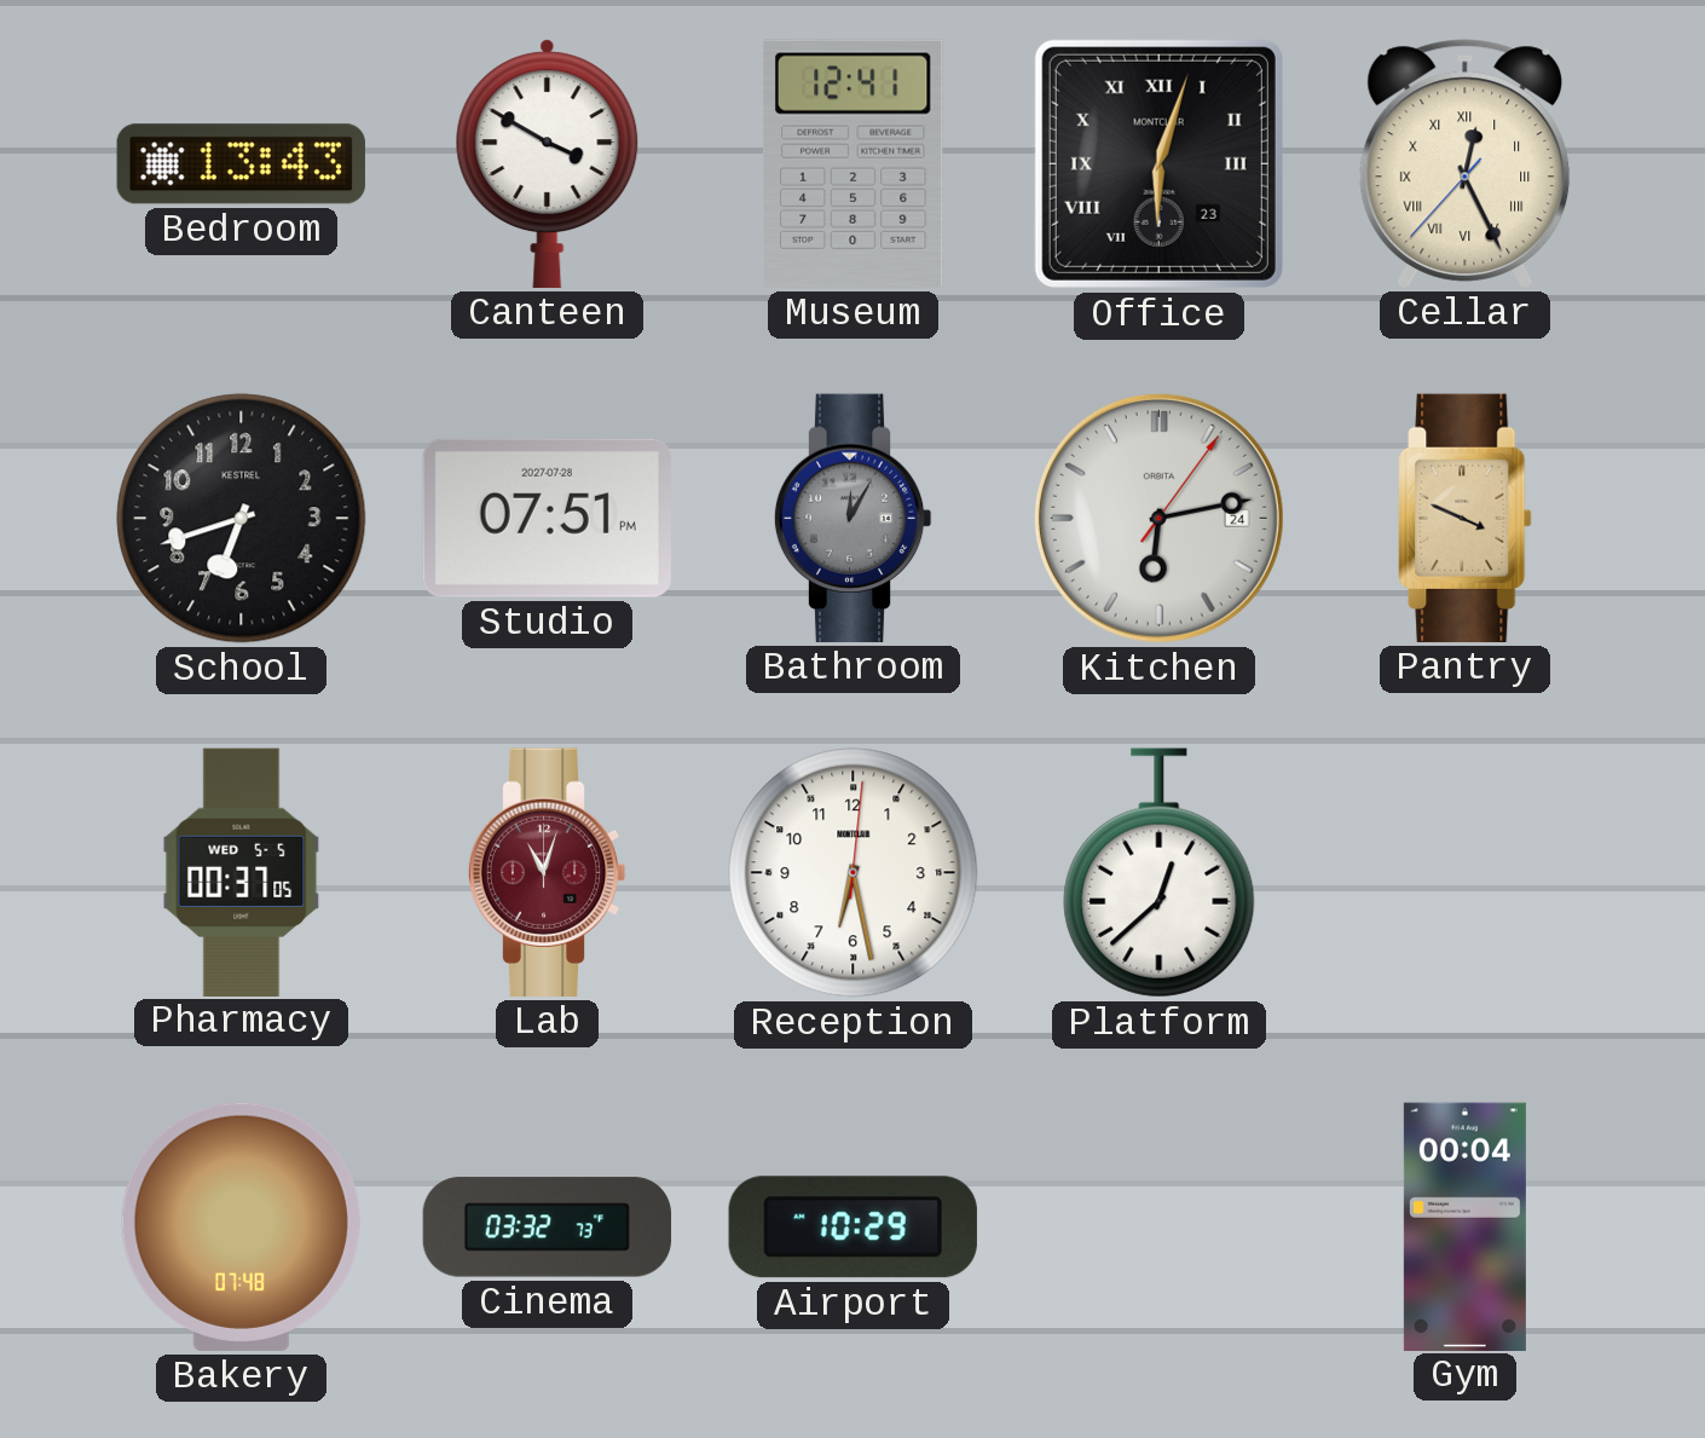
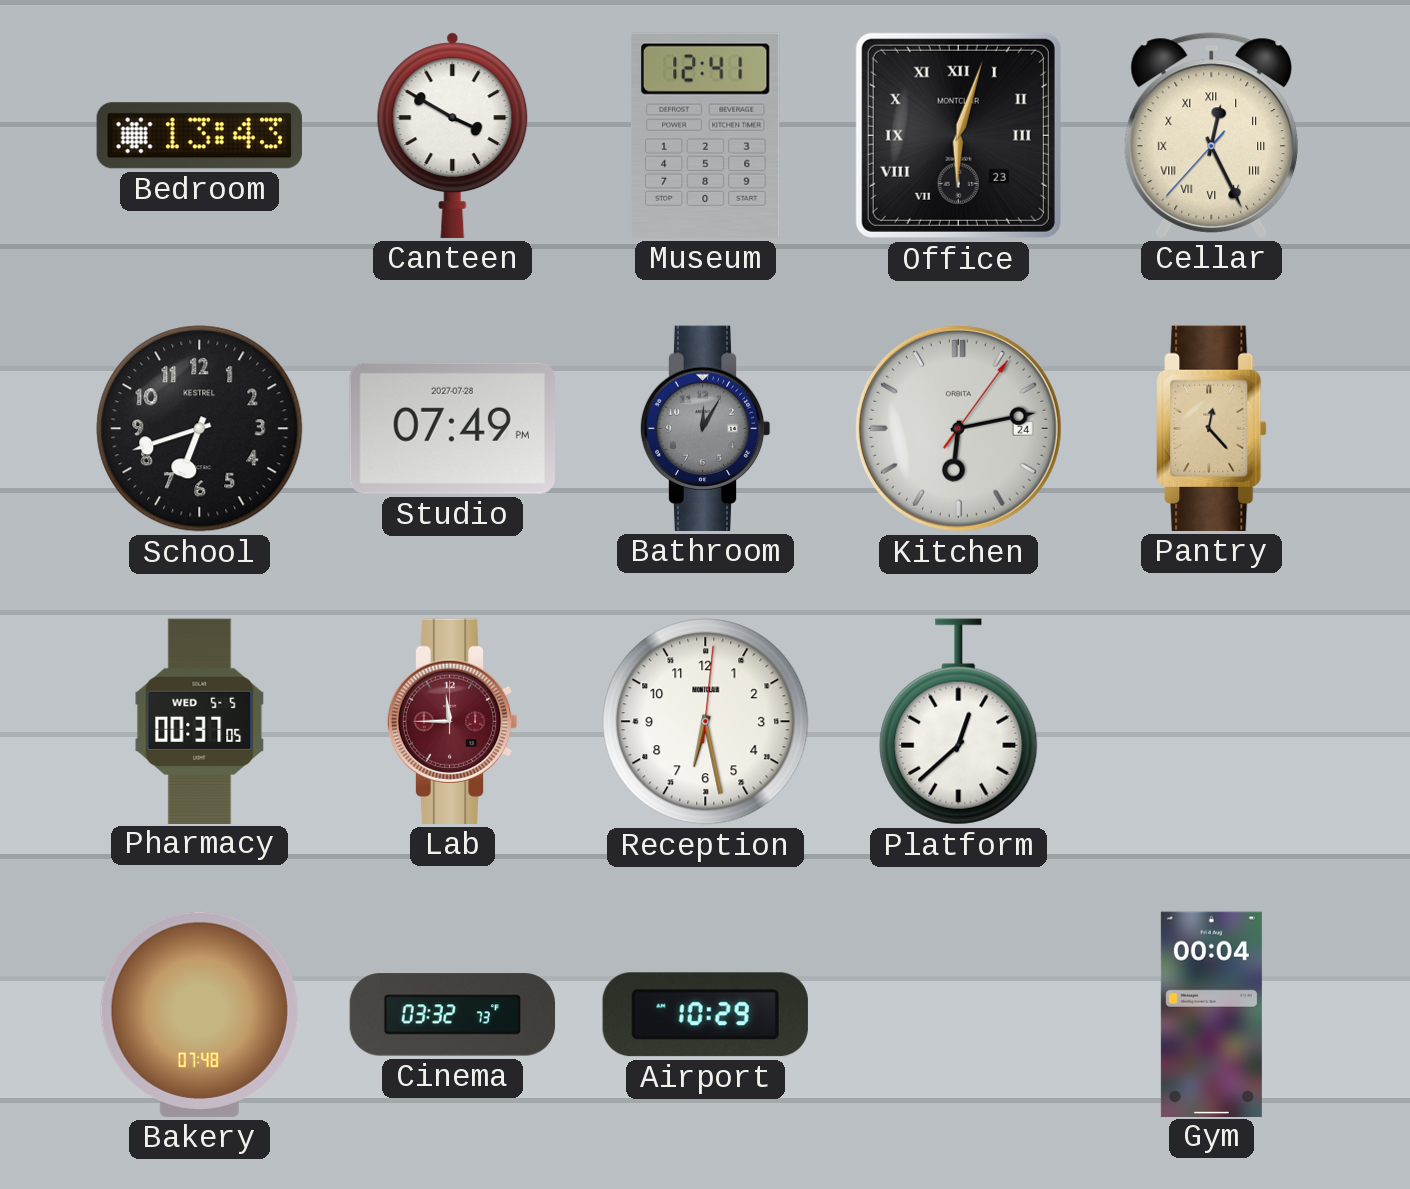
Studio: 07:51 -> 07:49 (452, 428)
Pantry: 3:49 -> 12:23 (1212, 428)
Lab: 11:03 -> 11:45 (452, 721)
